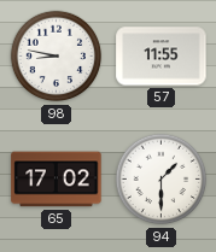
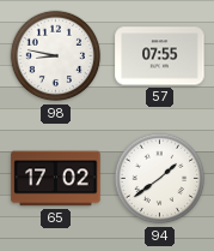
57: 11:55 -> 07:55 (160, 56)
94: 1:30 -> 1:39 (160, 179)
